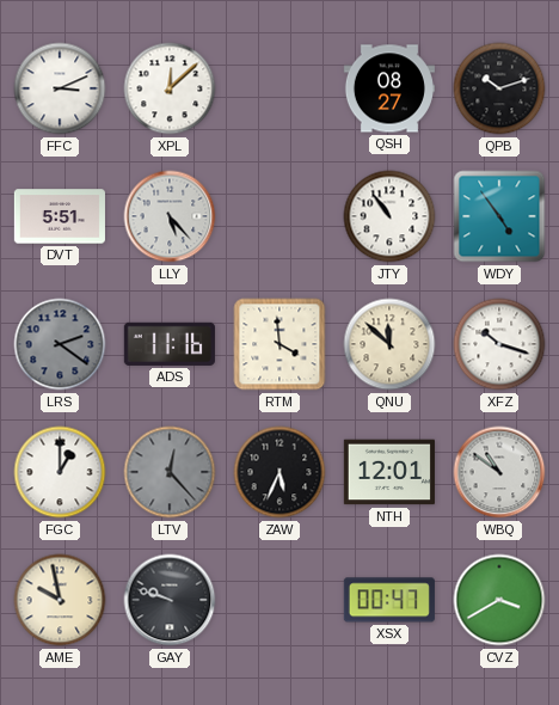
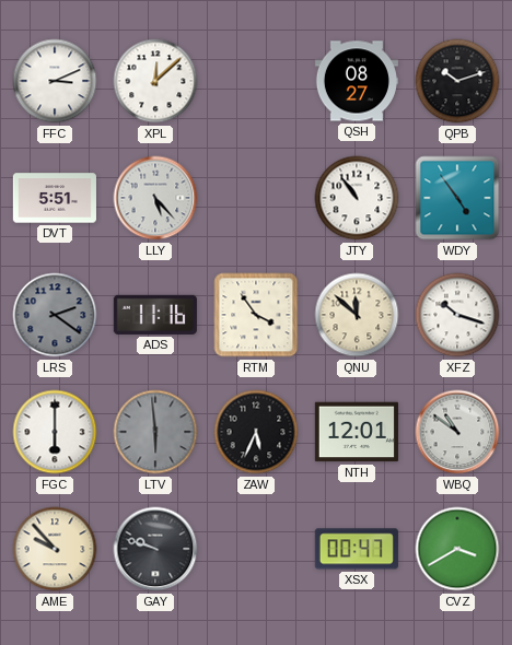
RTM: 3:59 -> 3:54 (256, 315)
FGC: 1:00 -> 6:00 (55, 432)
LTV: 12:23 -> 5:59 (155, 432)
AME: 9:58 -> 9:53 (55, 549)
